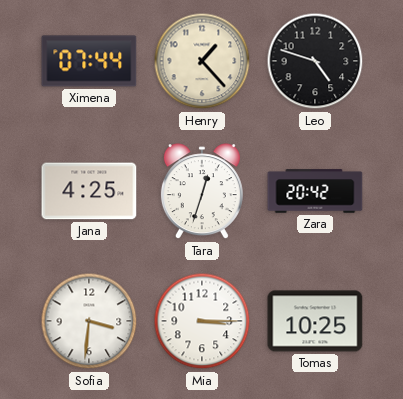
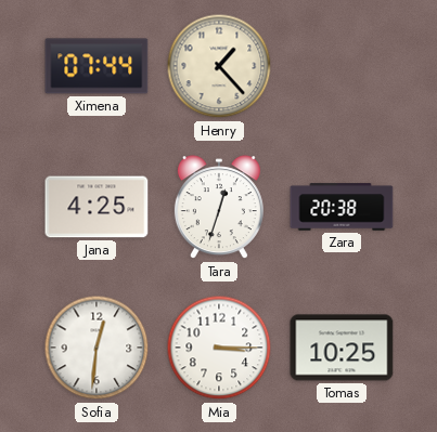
Leo: 4:48 -> none (315, 61)
Zara: 20:42 -> 20:38 (342, 207)
Sofia: 3:31 -> 12:31 (97, 348)
